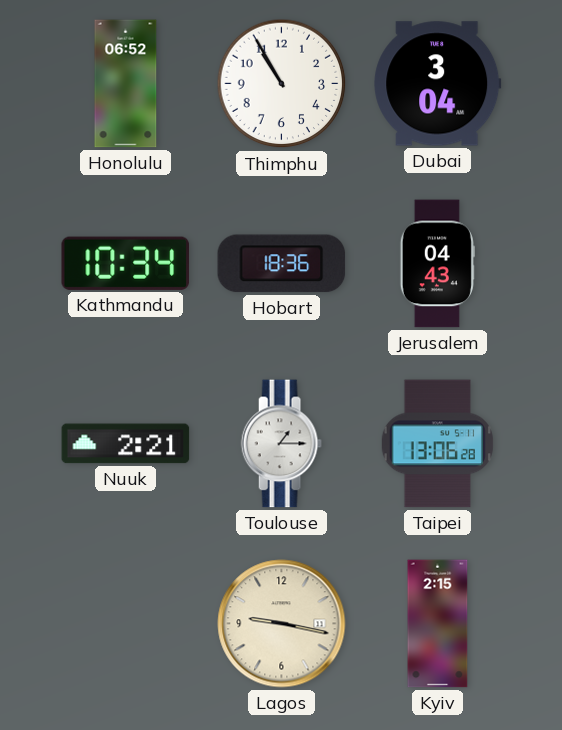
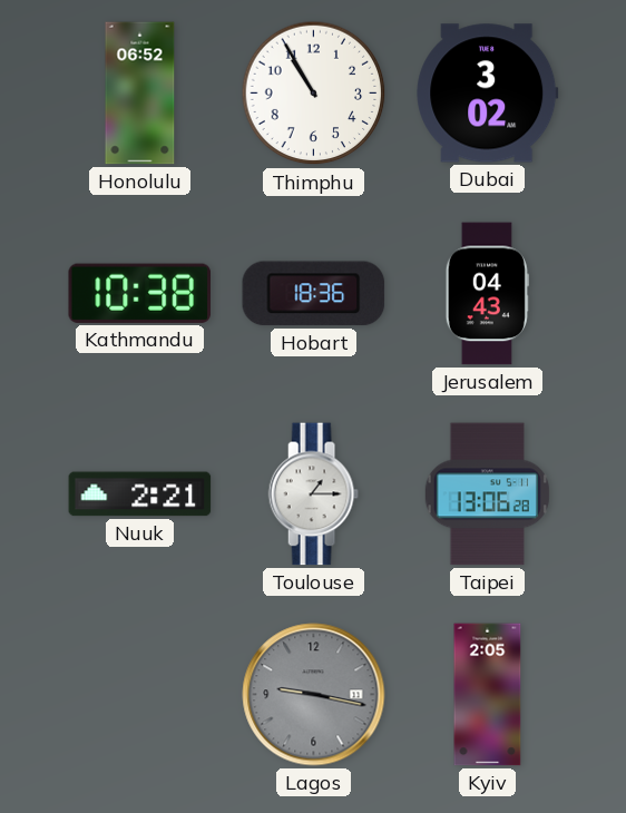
Dubai: 3:04 -> 3:02 (488, 94)
Kathmandu: 10:34 -> 10:38 (139, 293)
Lagos dial: cream -> grey (314, 695)
Kyiv: 2:15 -> 2:05 (488, 695)
